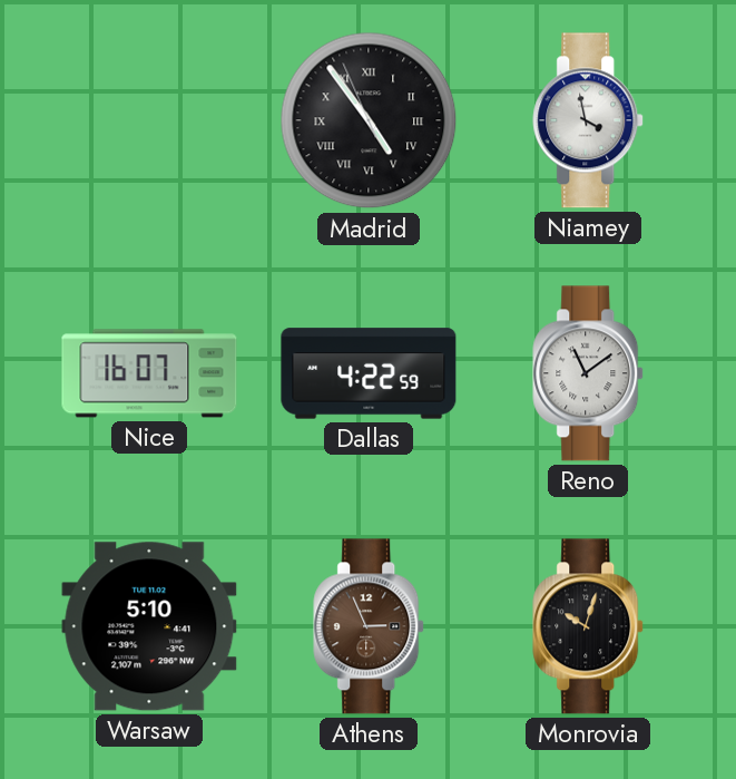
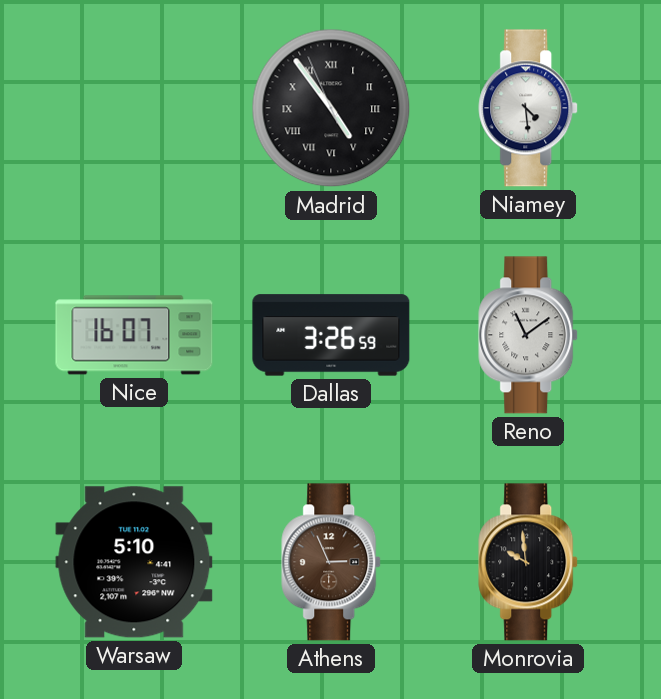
Niamey: 3:58 -> 4:29 (529, 108)
Dallas: 4:22 -> 3:26 (331, 335)
Monrovia: 10:03 -> 9:59 (529, 562)
